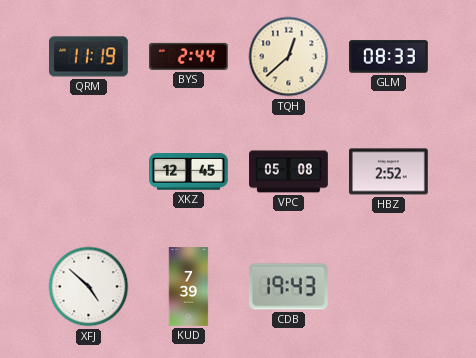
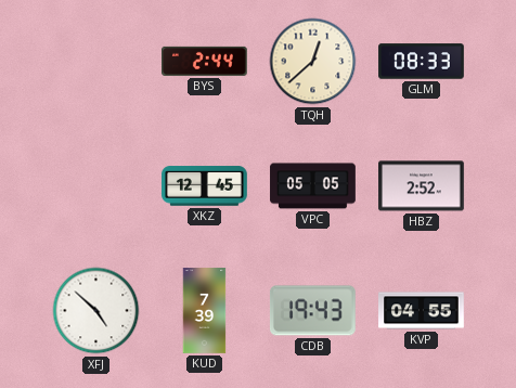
QRM: 11:19 -> none (89, 57)
VPC: 05:08 -> 05:05 (313, 186)
KVP: none -> 04:55 (422, 311)
